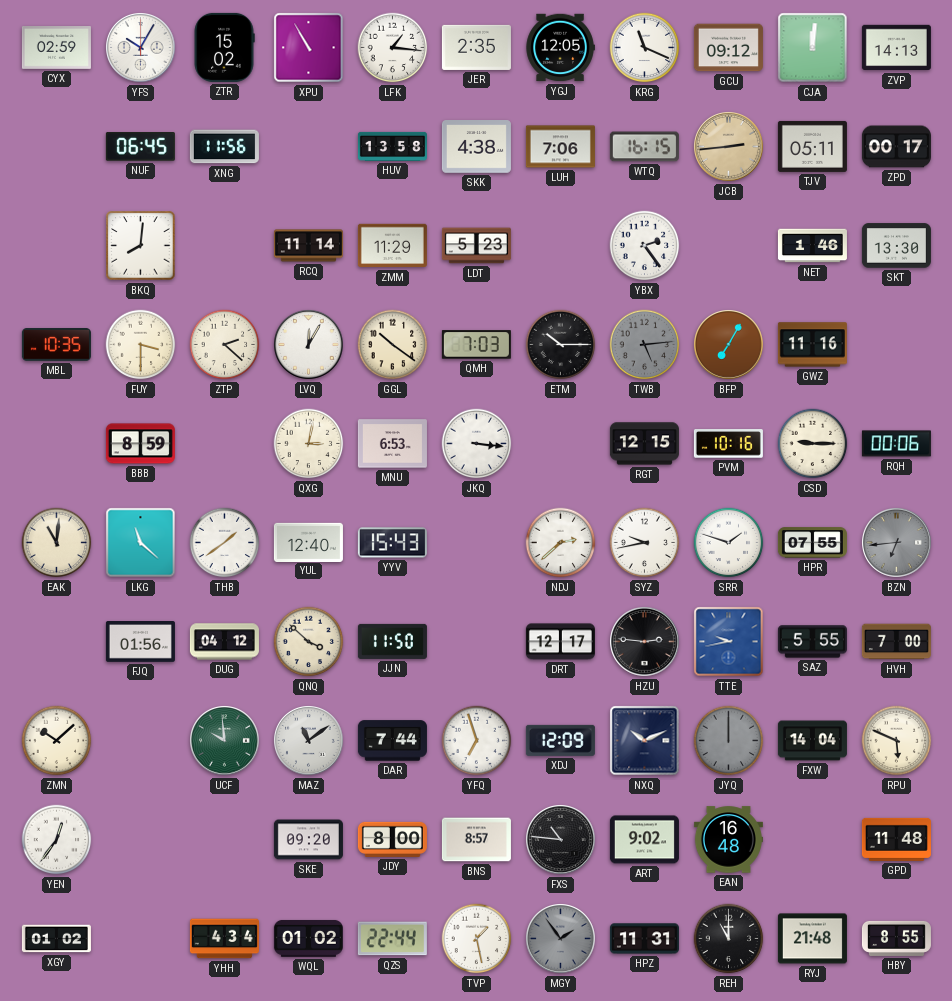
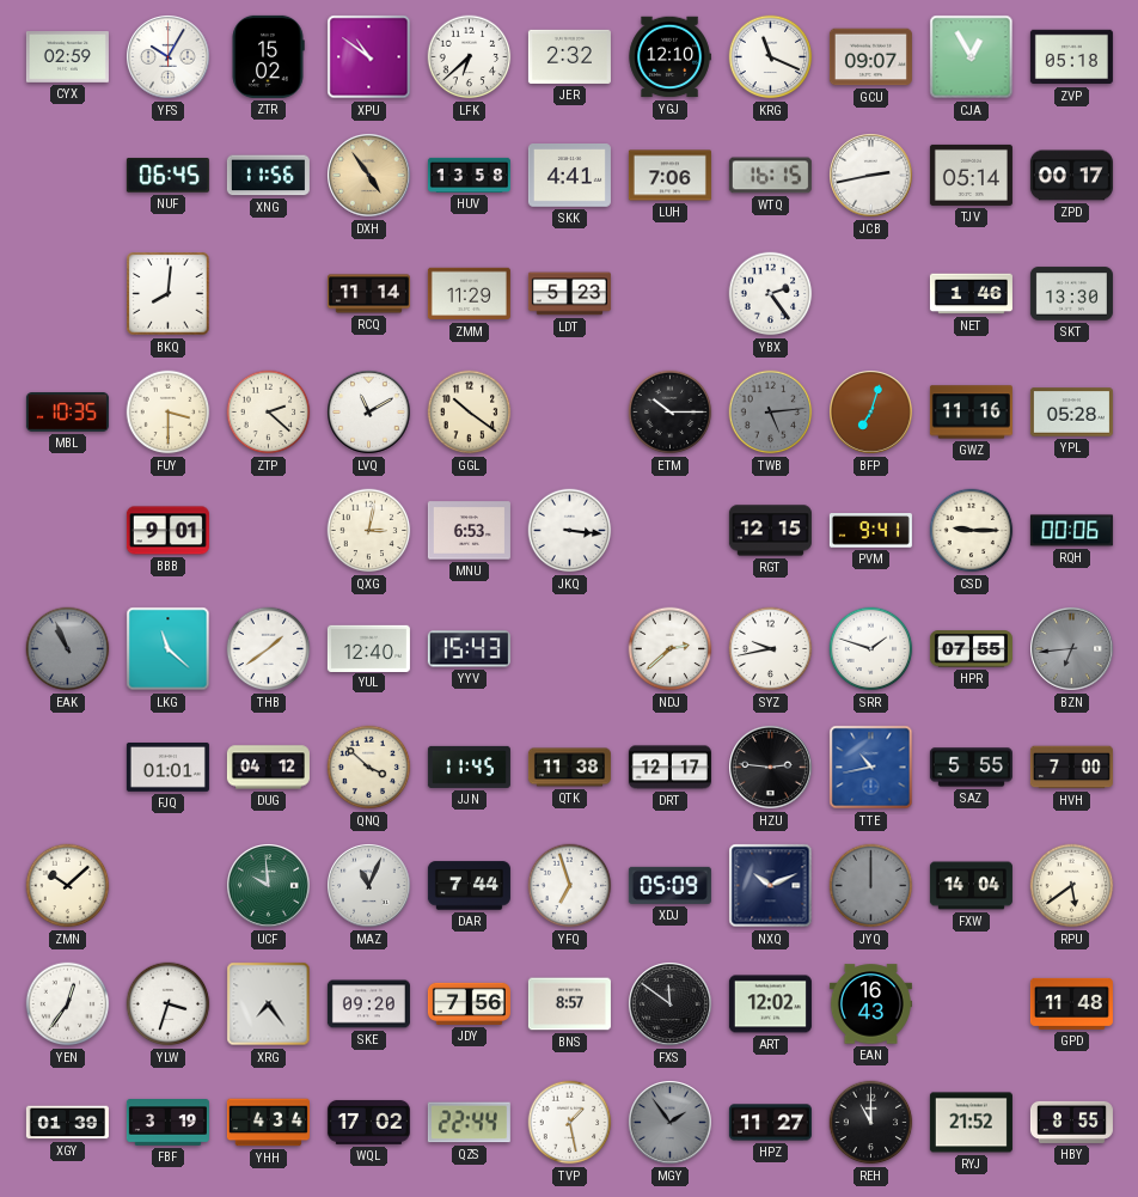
XPU: 10:55 -> 10:51 (369, 57)
LFK: 1:16 -> 6:38 (470, 57)
JER: 2:35 -> 2:32 (569, 56)
YGJ: 12:05 -> 12:10 (669, 57)
GCU: 09:12 -> 09:07 (870, 57)
CJA: 12:01 -> 12:55 (972, 57)
ZVP: 14:13 -> 05:18 (1071, 57)
DXH: none -> 4:54 (369, 176)
SKK: 4:38 -> 4:41 (569, 176)
JCB: 2:44 -> 2:43 (871, 176)
JCB dial: champagne -> white (871, 176)
TJV: 05:11 -> 05:14 (971, 175)
LVQ: 12:05 -> 11:10 (369, 413)
QMH: 7:03 -> none (476, 345)
BFP: 7:05 -> 7:03 (871, 413)
YPL: none -> 05:28 (1071, 413)
BBB: 8:59 -> 9:01 (167, 531)
PVM: 10:16 -> 9:41 (870, 531)
EAK: 11:01 -> 10:56 (68, 649)
EAK dial: cream -> grey (68, 649)
FJQ: 01:56 -> 01:01 (167, 768)
JJN: 11:50 -> 11:45 (469, 767)
QTK: none -> 11:38 (569, 768)
TTE: 9:43 -> 10:43 (871, 768)
MAZ: 11:09 -> 11:04 (369, 886)
XDJ: 12:09 -> 05:09 (669, 885)
RPU: 5:49 -> 5:39 (1072, 886)
YLW: none -> 3:33 (169, 1004)
XRG: none -> 7:24 (269, 1004)
JDY: 8:00 -> 7:56 (469, 1003)
FXS: 10:46 -> 11:51 (671, 1004)
ART: 9:02 -> 12:02 (770, 1004)
EAN: 16:48 -> 16:43 (870, 1004)
XGY: 01:02 -> 01:39 (67, 1123)
FBF: none -> 3:19 (167, 1123)
WQL: 01:02 -> 17:02 (368, 1122)
HPZ: 11:31 -> 11:27 (770, 1123)
RYJ: 21:48 -> 21:52 (971, 1123)
